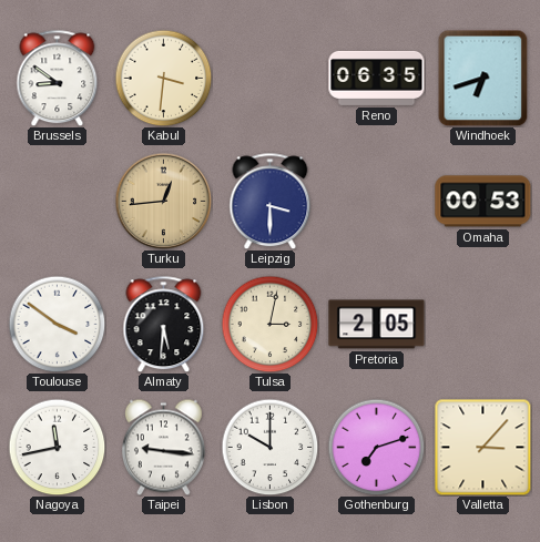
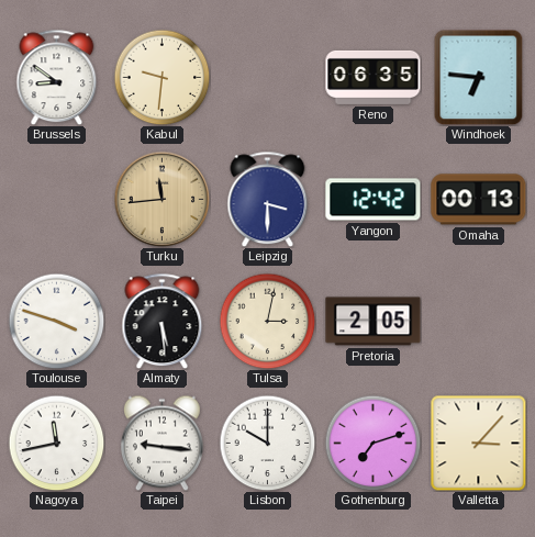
Kabul: 3:31 -> 9:31 (161, 77)
Windhoek: 6:42 -> 6:46 (479, 77)
Turku: 12:44 -> 11:44 (161, 199)
Yangon: none -> 12:42 (374, 200)
Omaha: 00:53 -> 00:13 (479, 200)
Toulouse: 3:51 -> 3:48 (56, 321)
Almaty: 5:31 -> 5:29 (163, 321)
